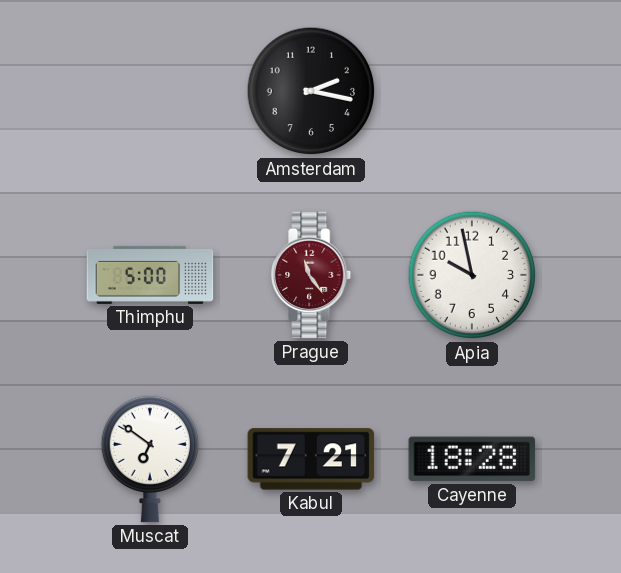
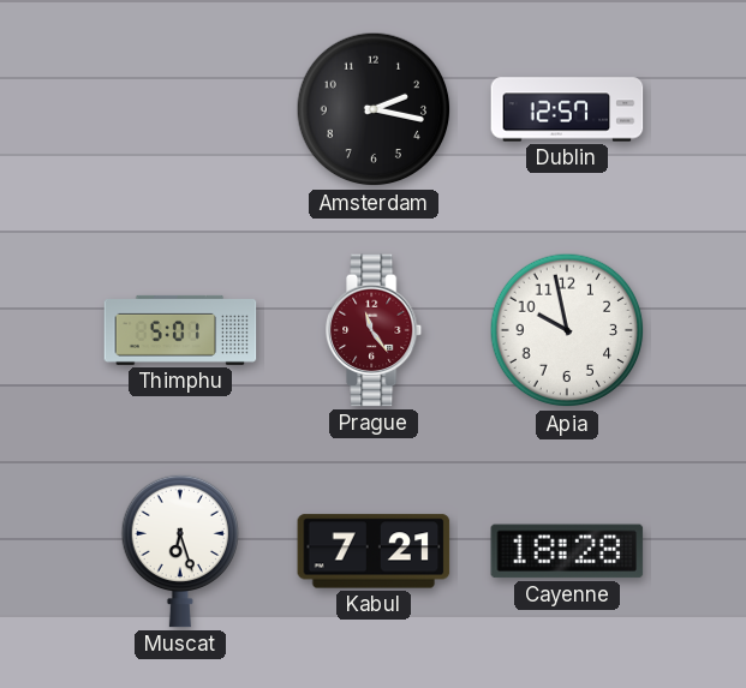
Dublin: none -> 12:57 (567, 109)
Thimphu: 5:00 -> 5:01 (180, 330)
Muscat: 6:51 -> 6:27 (179, 551)
